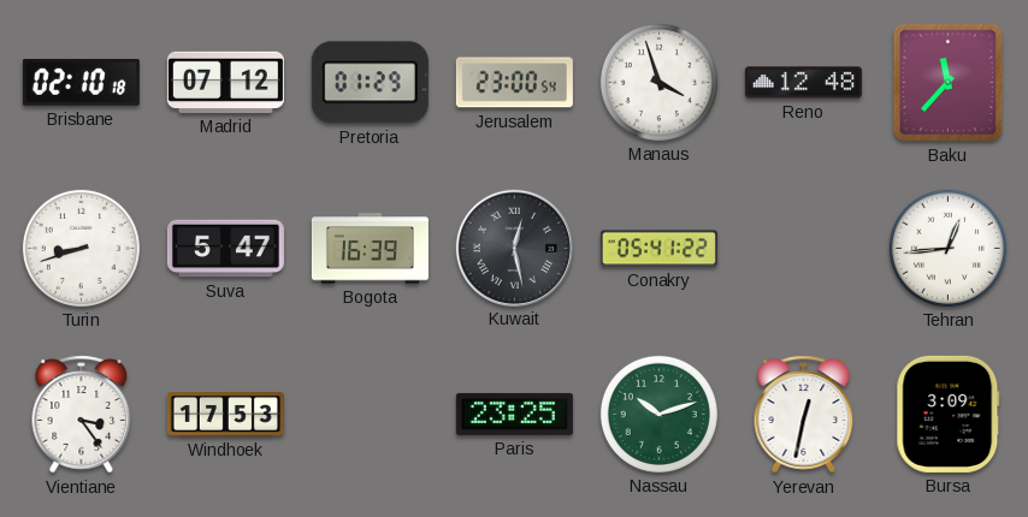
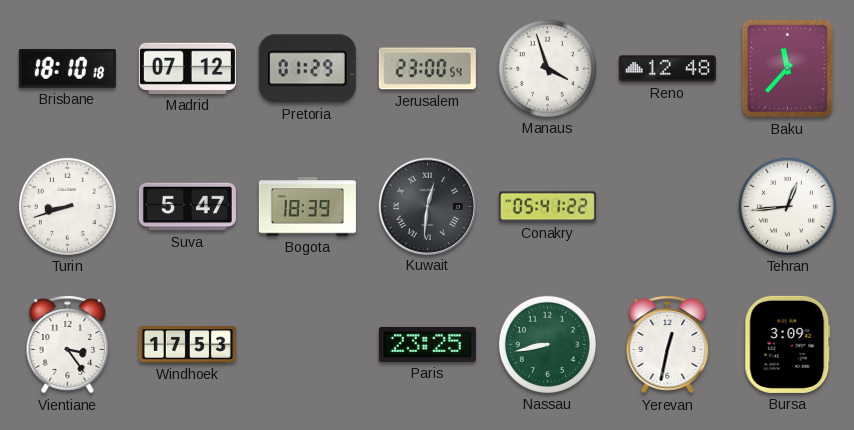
Brisbane: 02:10 -> 18:10 (67, 69)
Bogota: 16:39 -> 18:39 (307, 207)
Kuwait: 12:28 -> 12:31 (427, 206)
Nassau: 10:12 -> 8:43 (547, 344)
